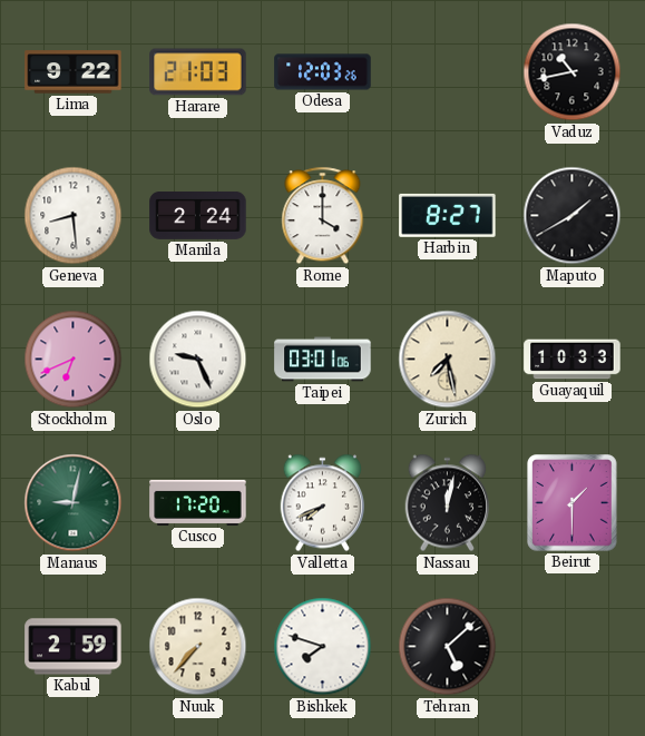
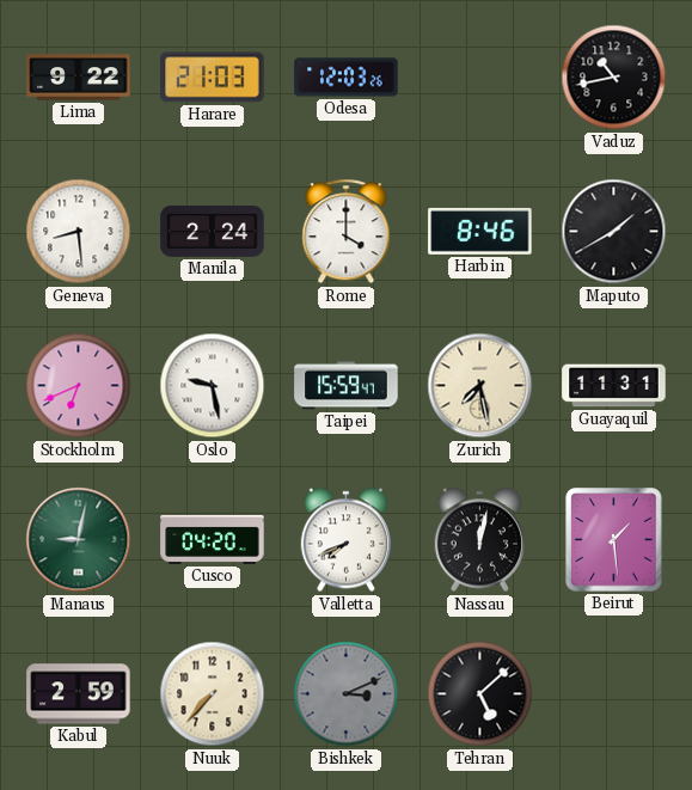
Harbin: 8:27 -> 8:46 (480, 231)
Oslo: 9:26 -> 9:28 (213, 386)
Taipei: 03:01 -> 15:59 (347, 386)
Guayaquil: 10:33 -> 11:31 (614, 386)
Cusco: 17:20 -> 04:20 (213, 539)
Beirut: 1:30 -> 1:29 (614, 540)
Bishkek: 7:48 -> 3:11 (347, 694)
Bishkek dial: white -> grey (347, 694)
